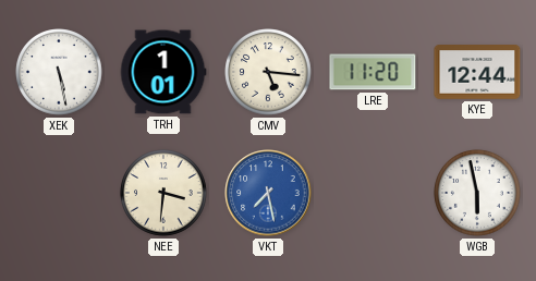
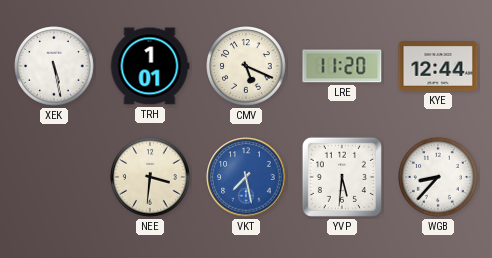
CMV: 5:16 -> 5:19 (246, 66)
YVP: none -> 5:31 (342, 177)
WGB: 5:58 -> 8:37 (438, 177)
